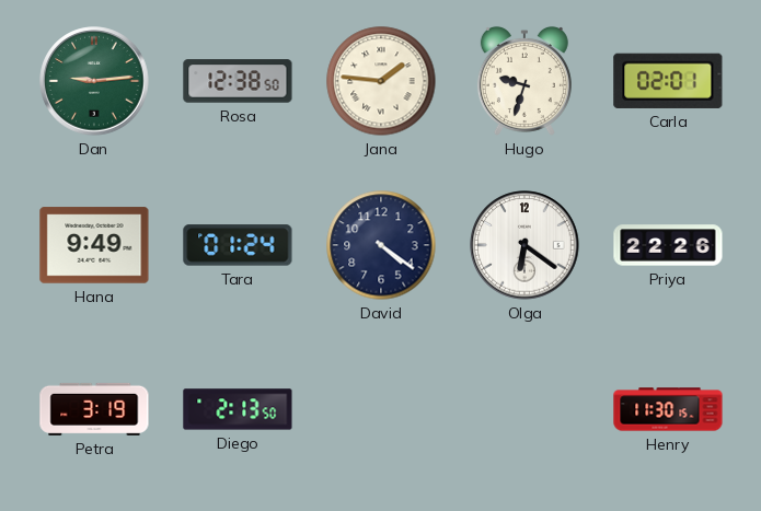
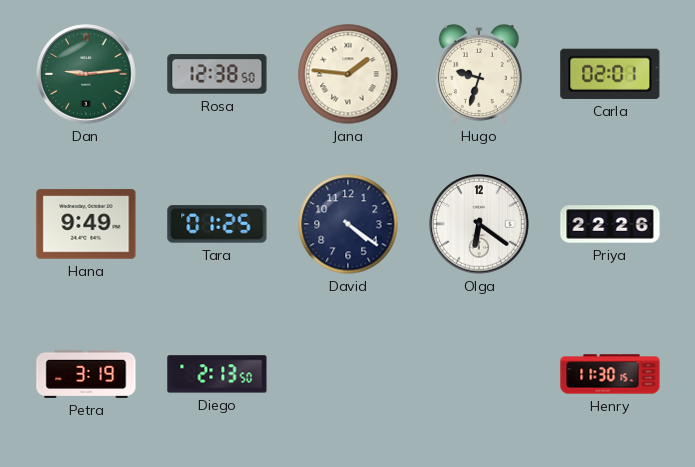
Tara: 01:24 -> 01:25 (217, 224)
